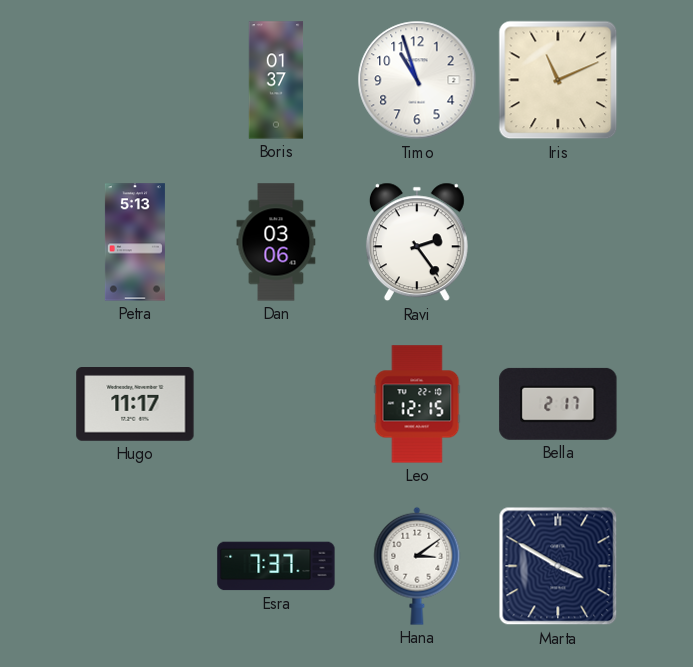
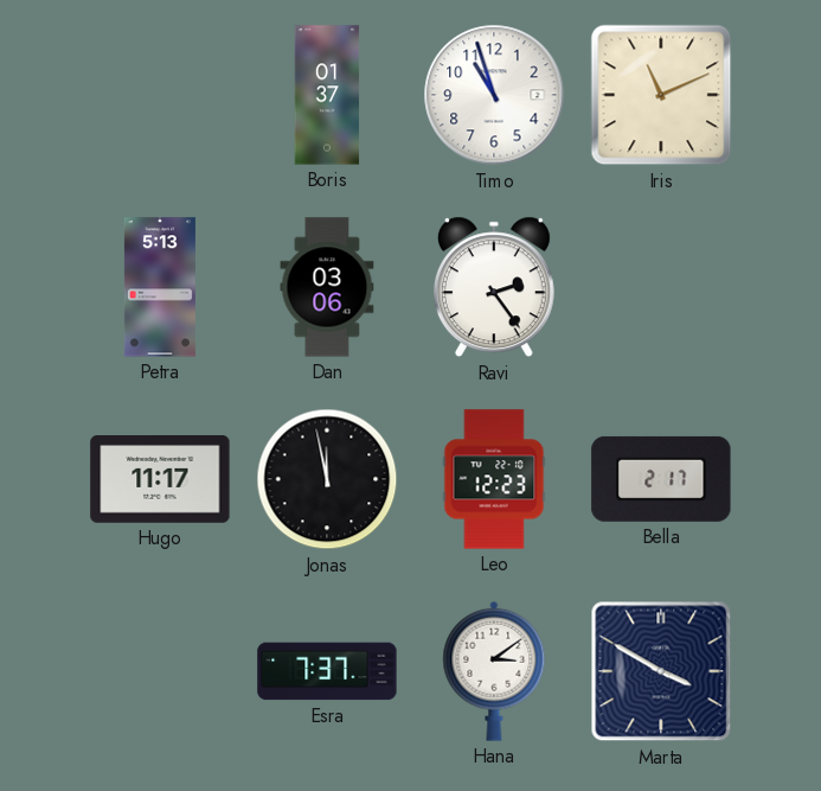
Jonas: none -> 11:58 (327, 479)
Leo: 12:15 -> 12:23 (494, 479)
